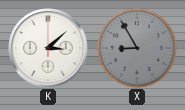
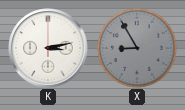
K: 3:08 -> 3:13 (48, 48)
